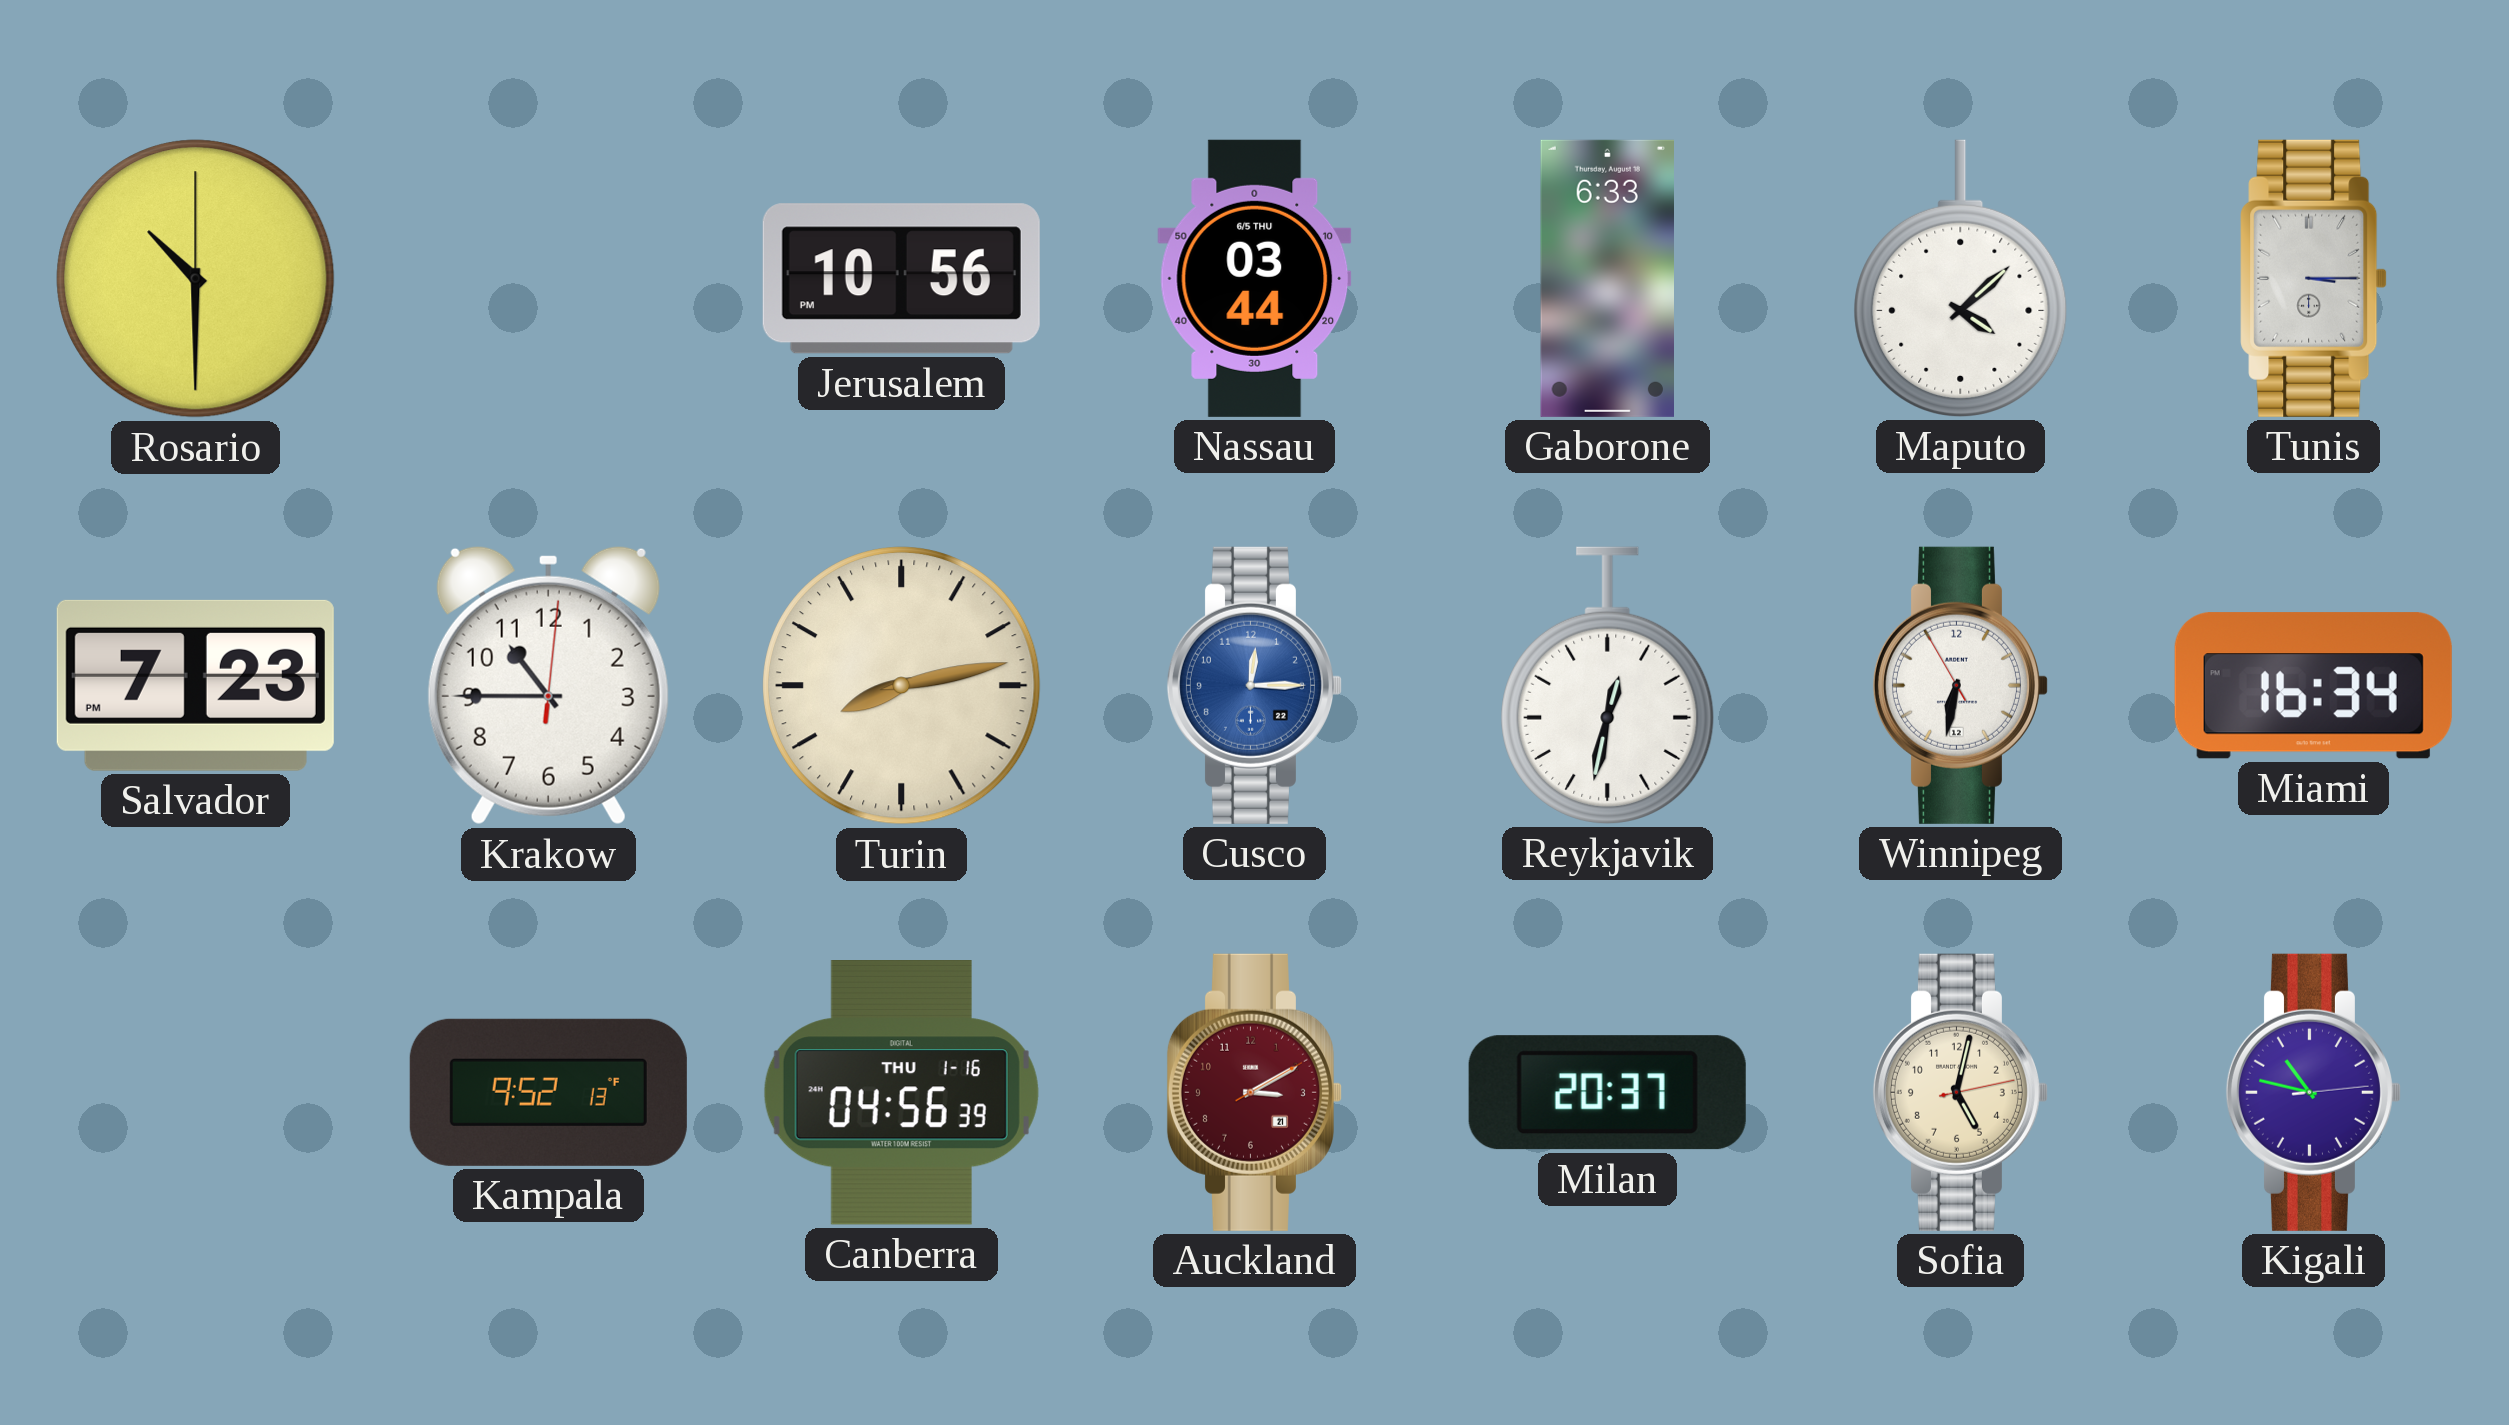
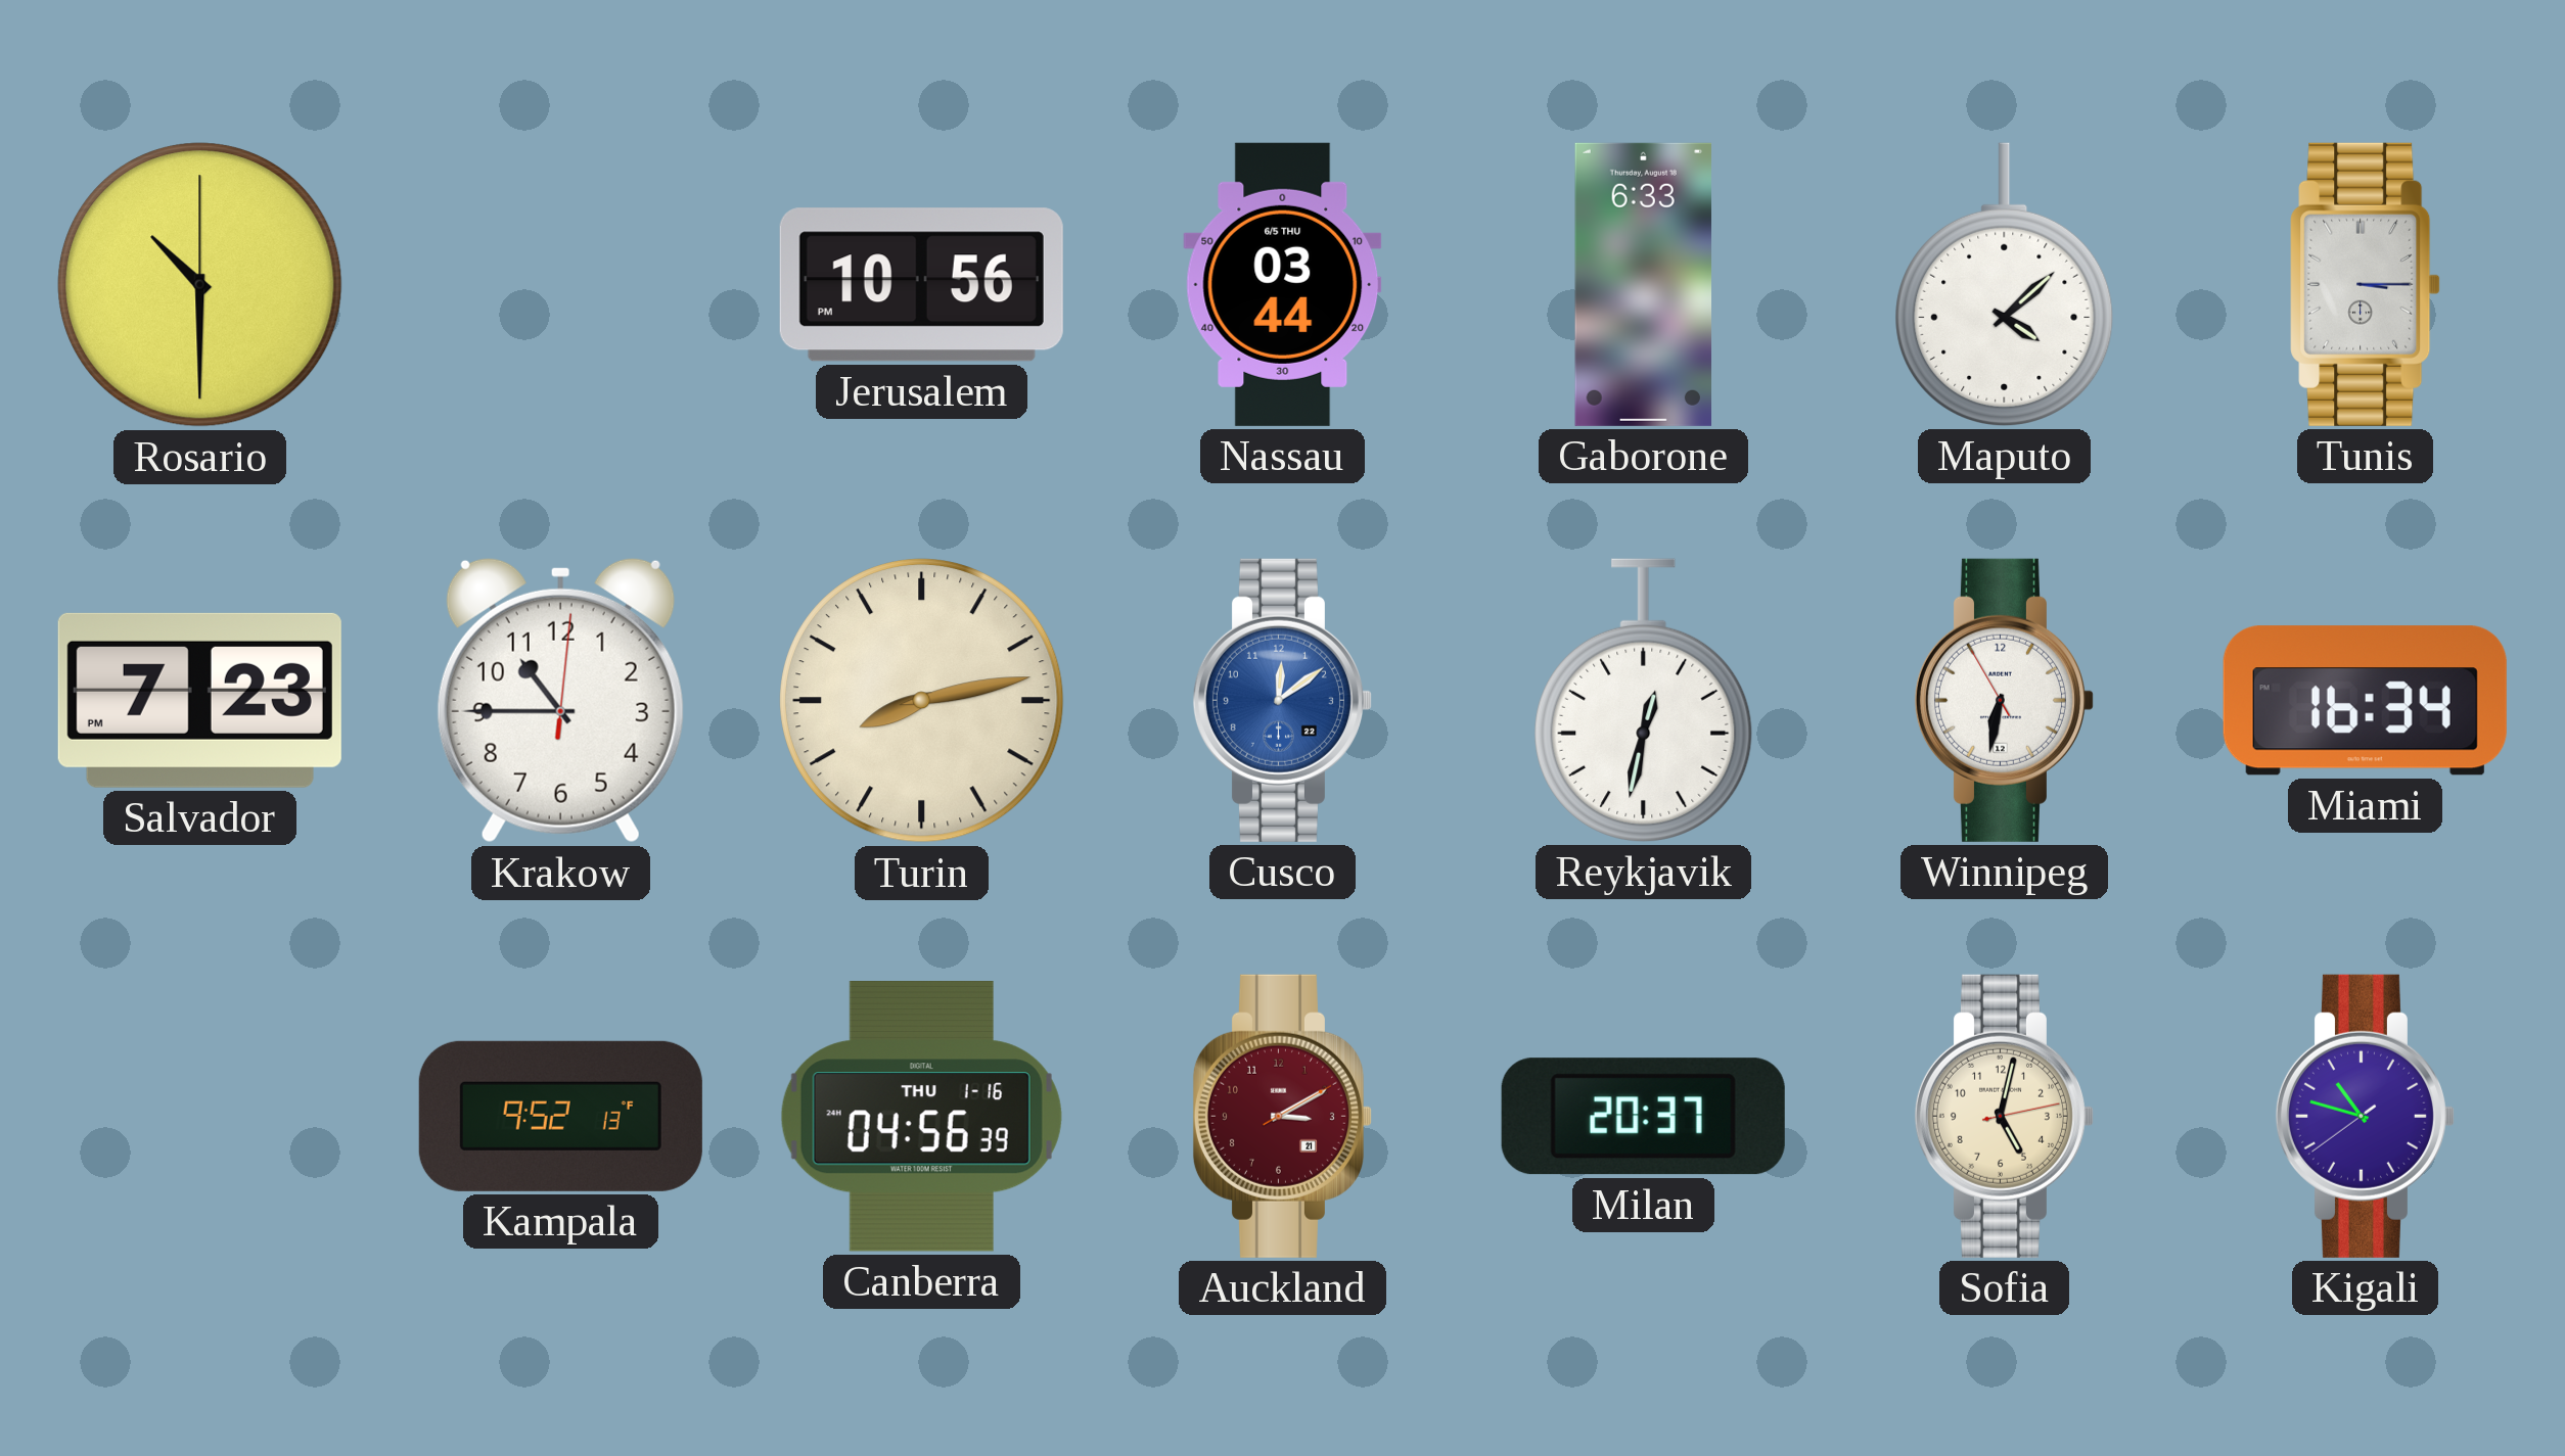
Cusco: 12:15 -> 12:09 (1282, 700)
Kigali: 10:47:14 -> 10:47:39 (2365, 1116)
